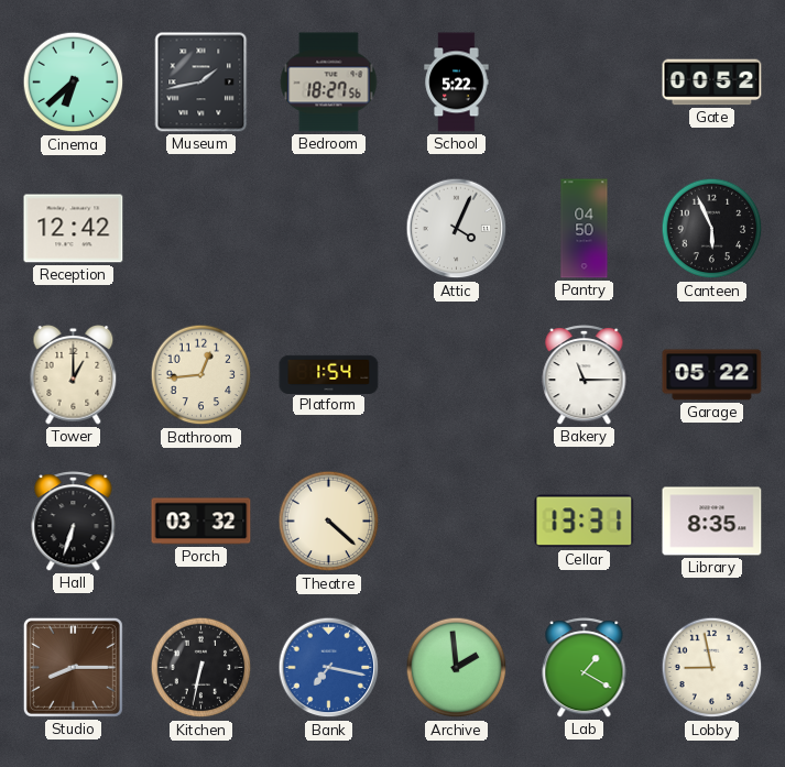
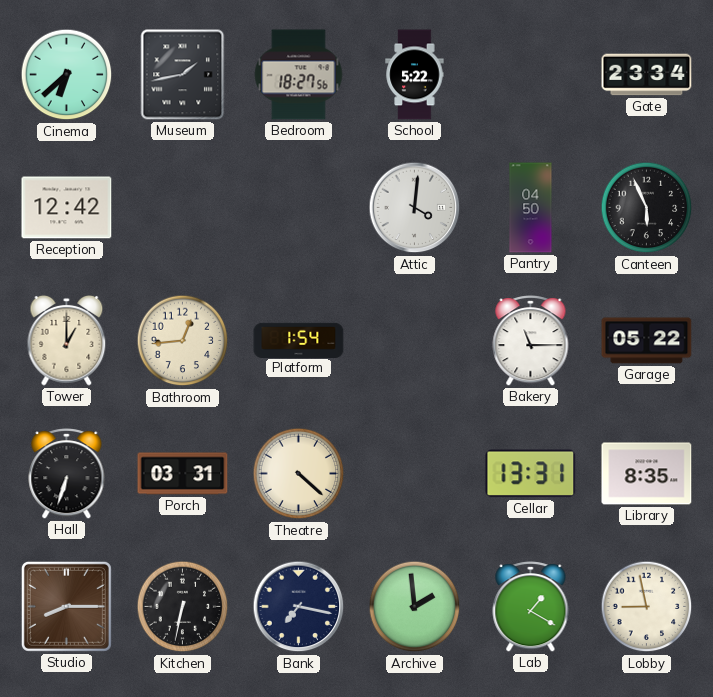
Gate: 00:52 -> 23:34 (647, 75)
Attic: 4:04 -> 4:01 (415, 208)
Porch: 03:32 -> 03:31 (183, 474)
Bank dial: blue -> navy (299, 607)
